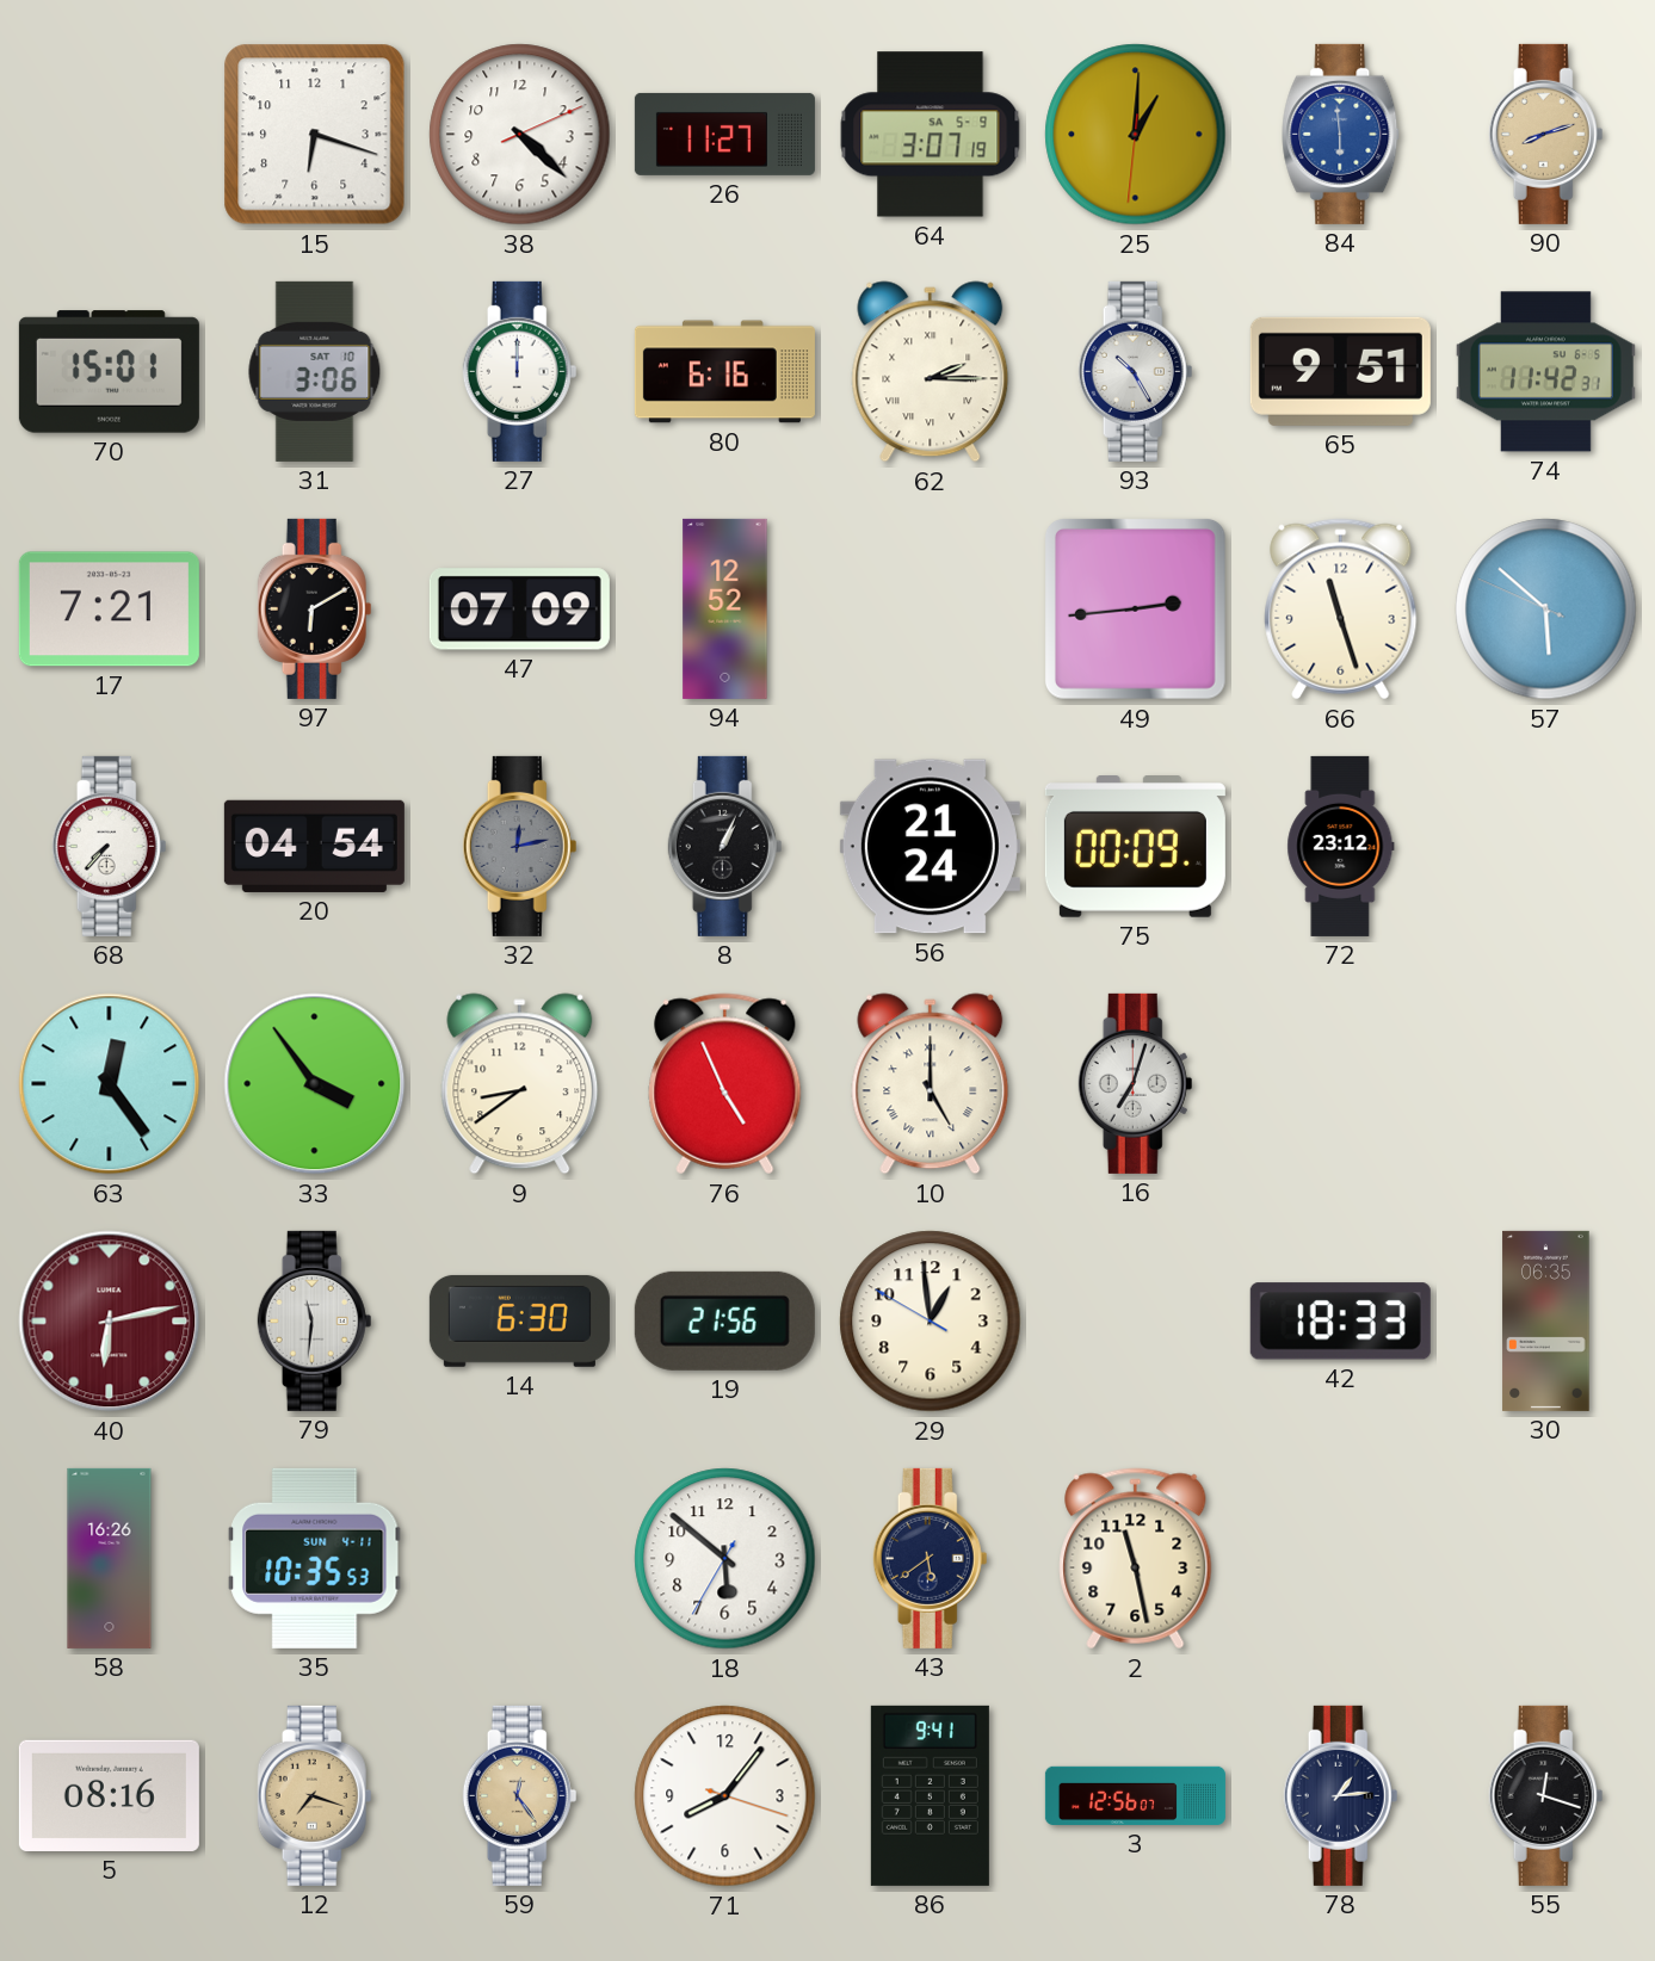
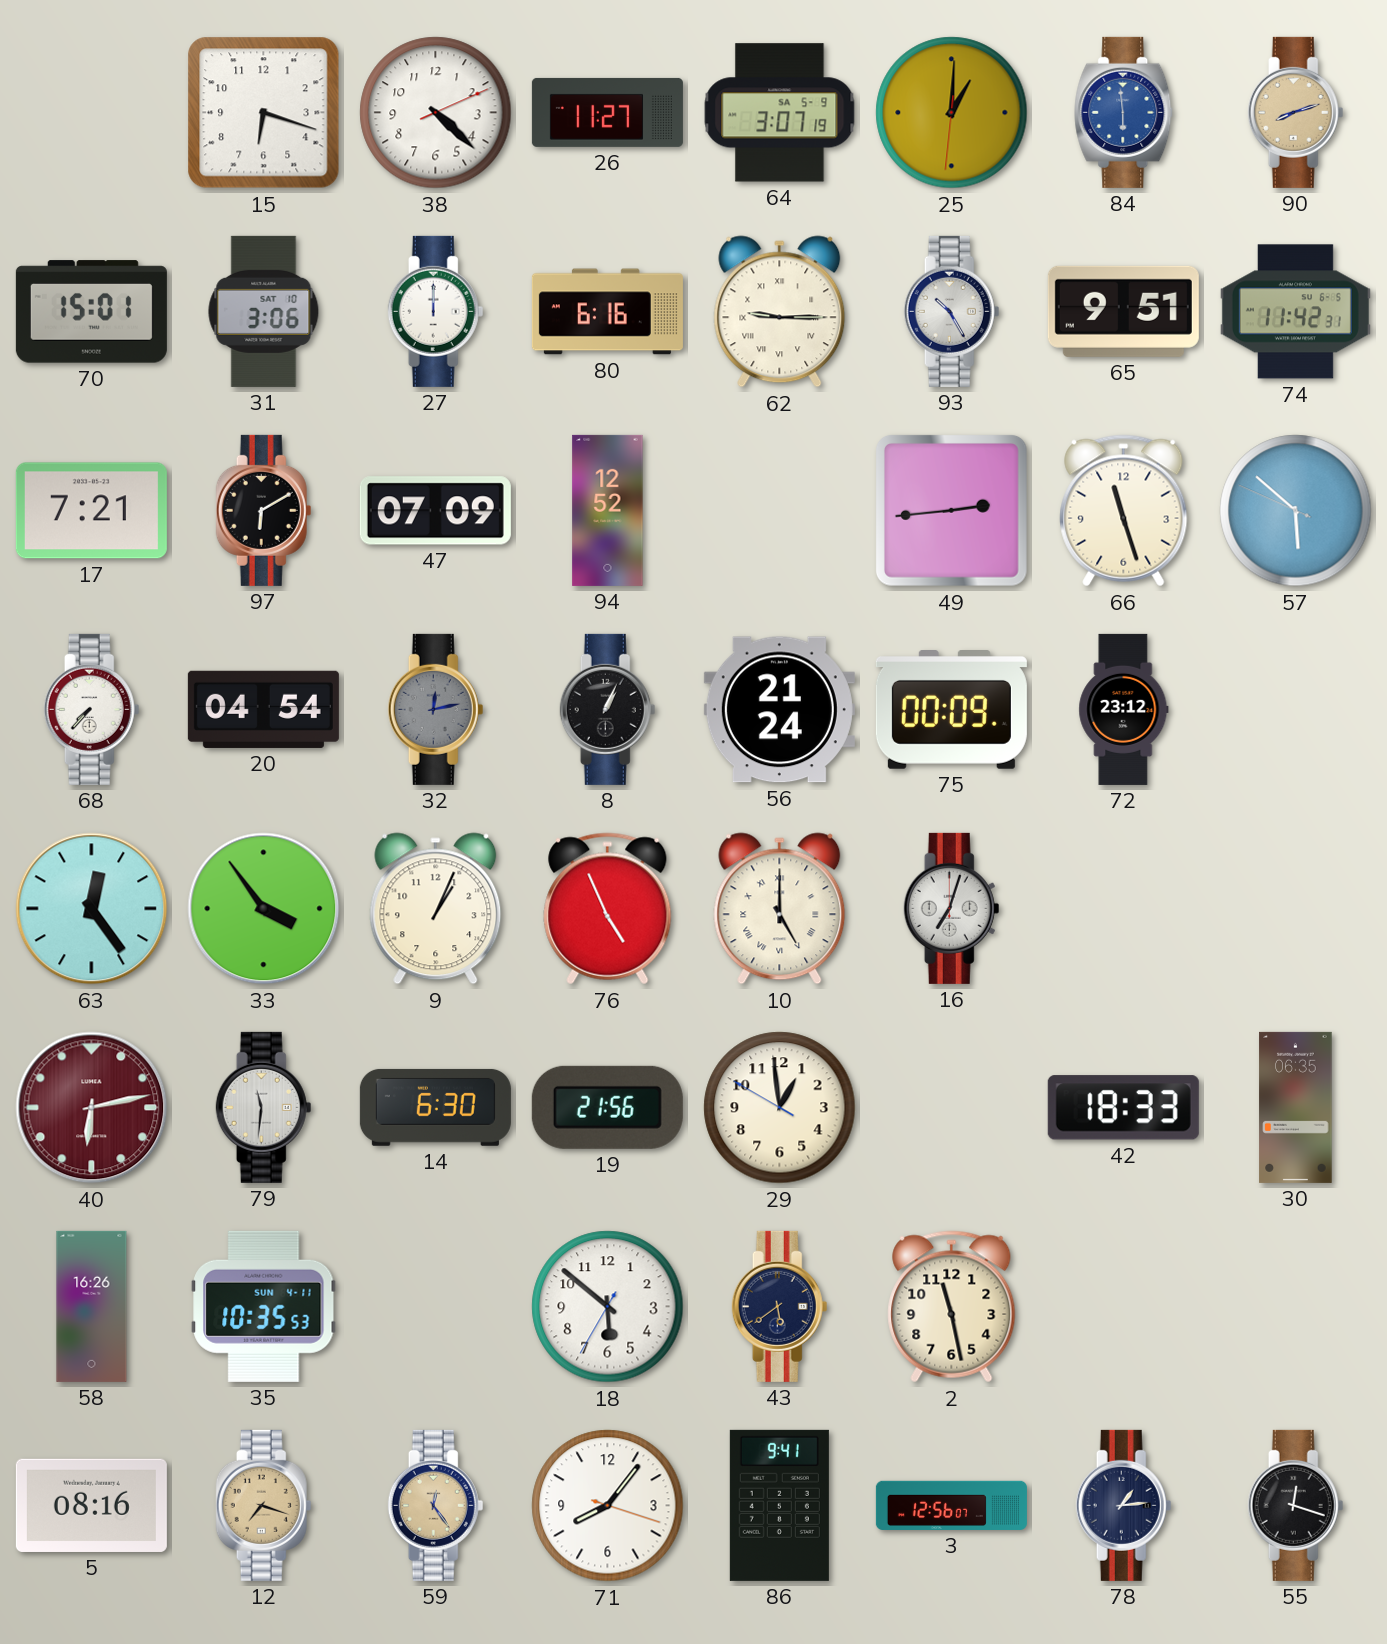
62: 2:15 -> 9:15 (780, 312)
9: 8:39 -> 1:04 (436, 909)
